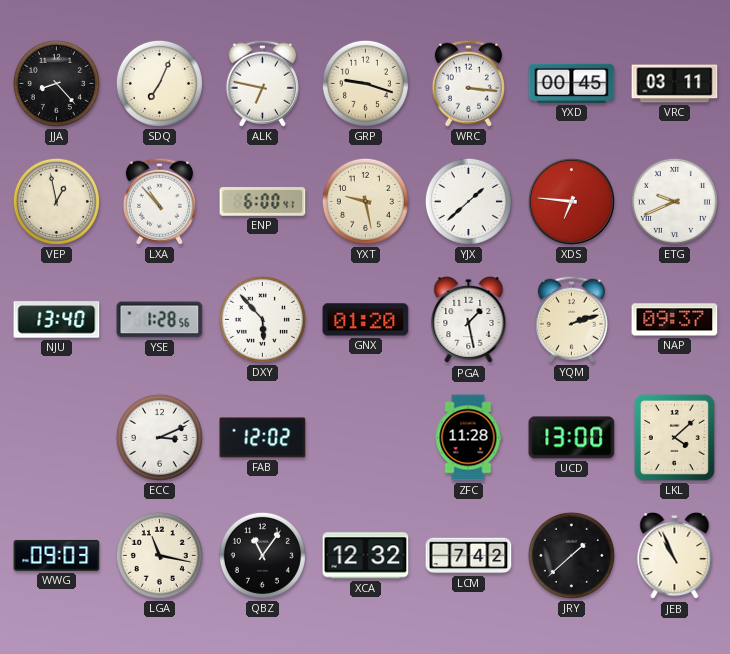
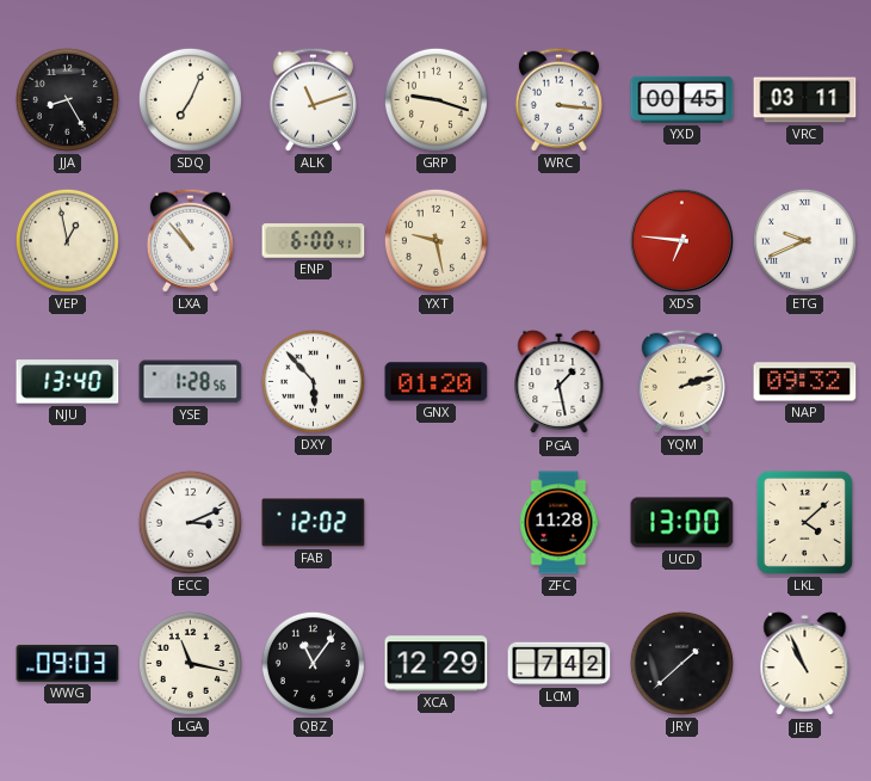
JJA: 8:23 -> 8:25 (67, 99)
ALK: 6:47 -> 11:12 (313, 99)
YJX: 1:38 -> none (468, 201)
NAP: 09:37 -> 09:32 (805, 382)
XCA: 12:32 -> 12:29 (437, 664)
